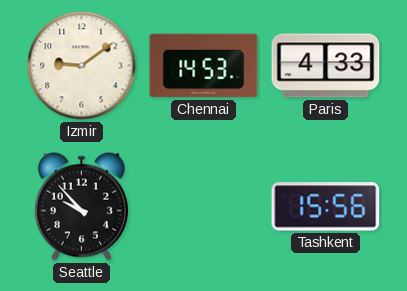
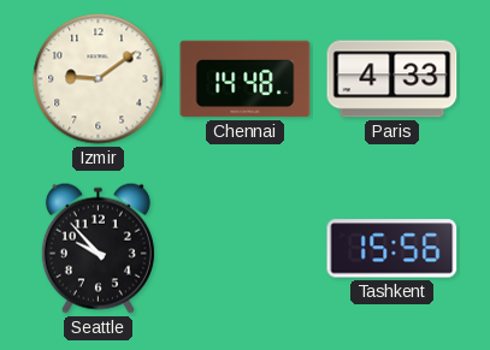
Chennai: 14:53 -> 14:48 (246, 79)
